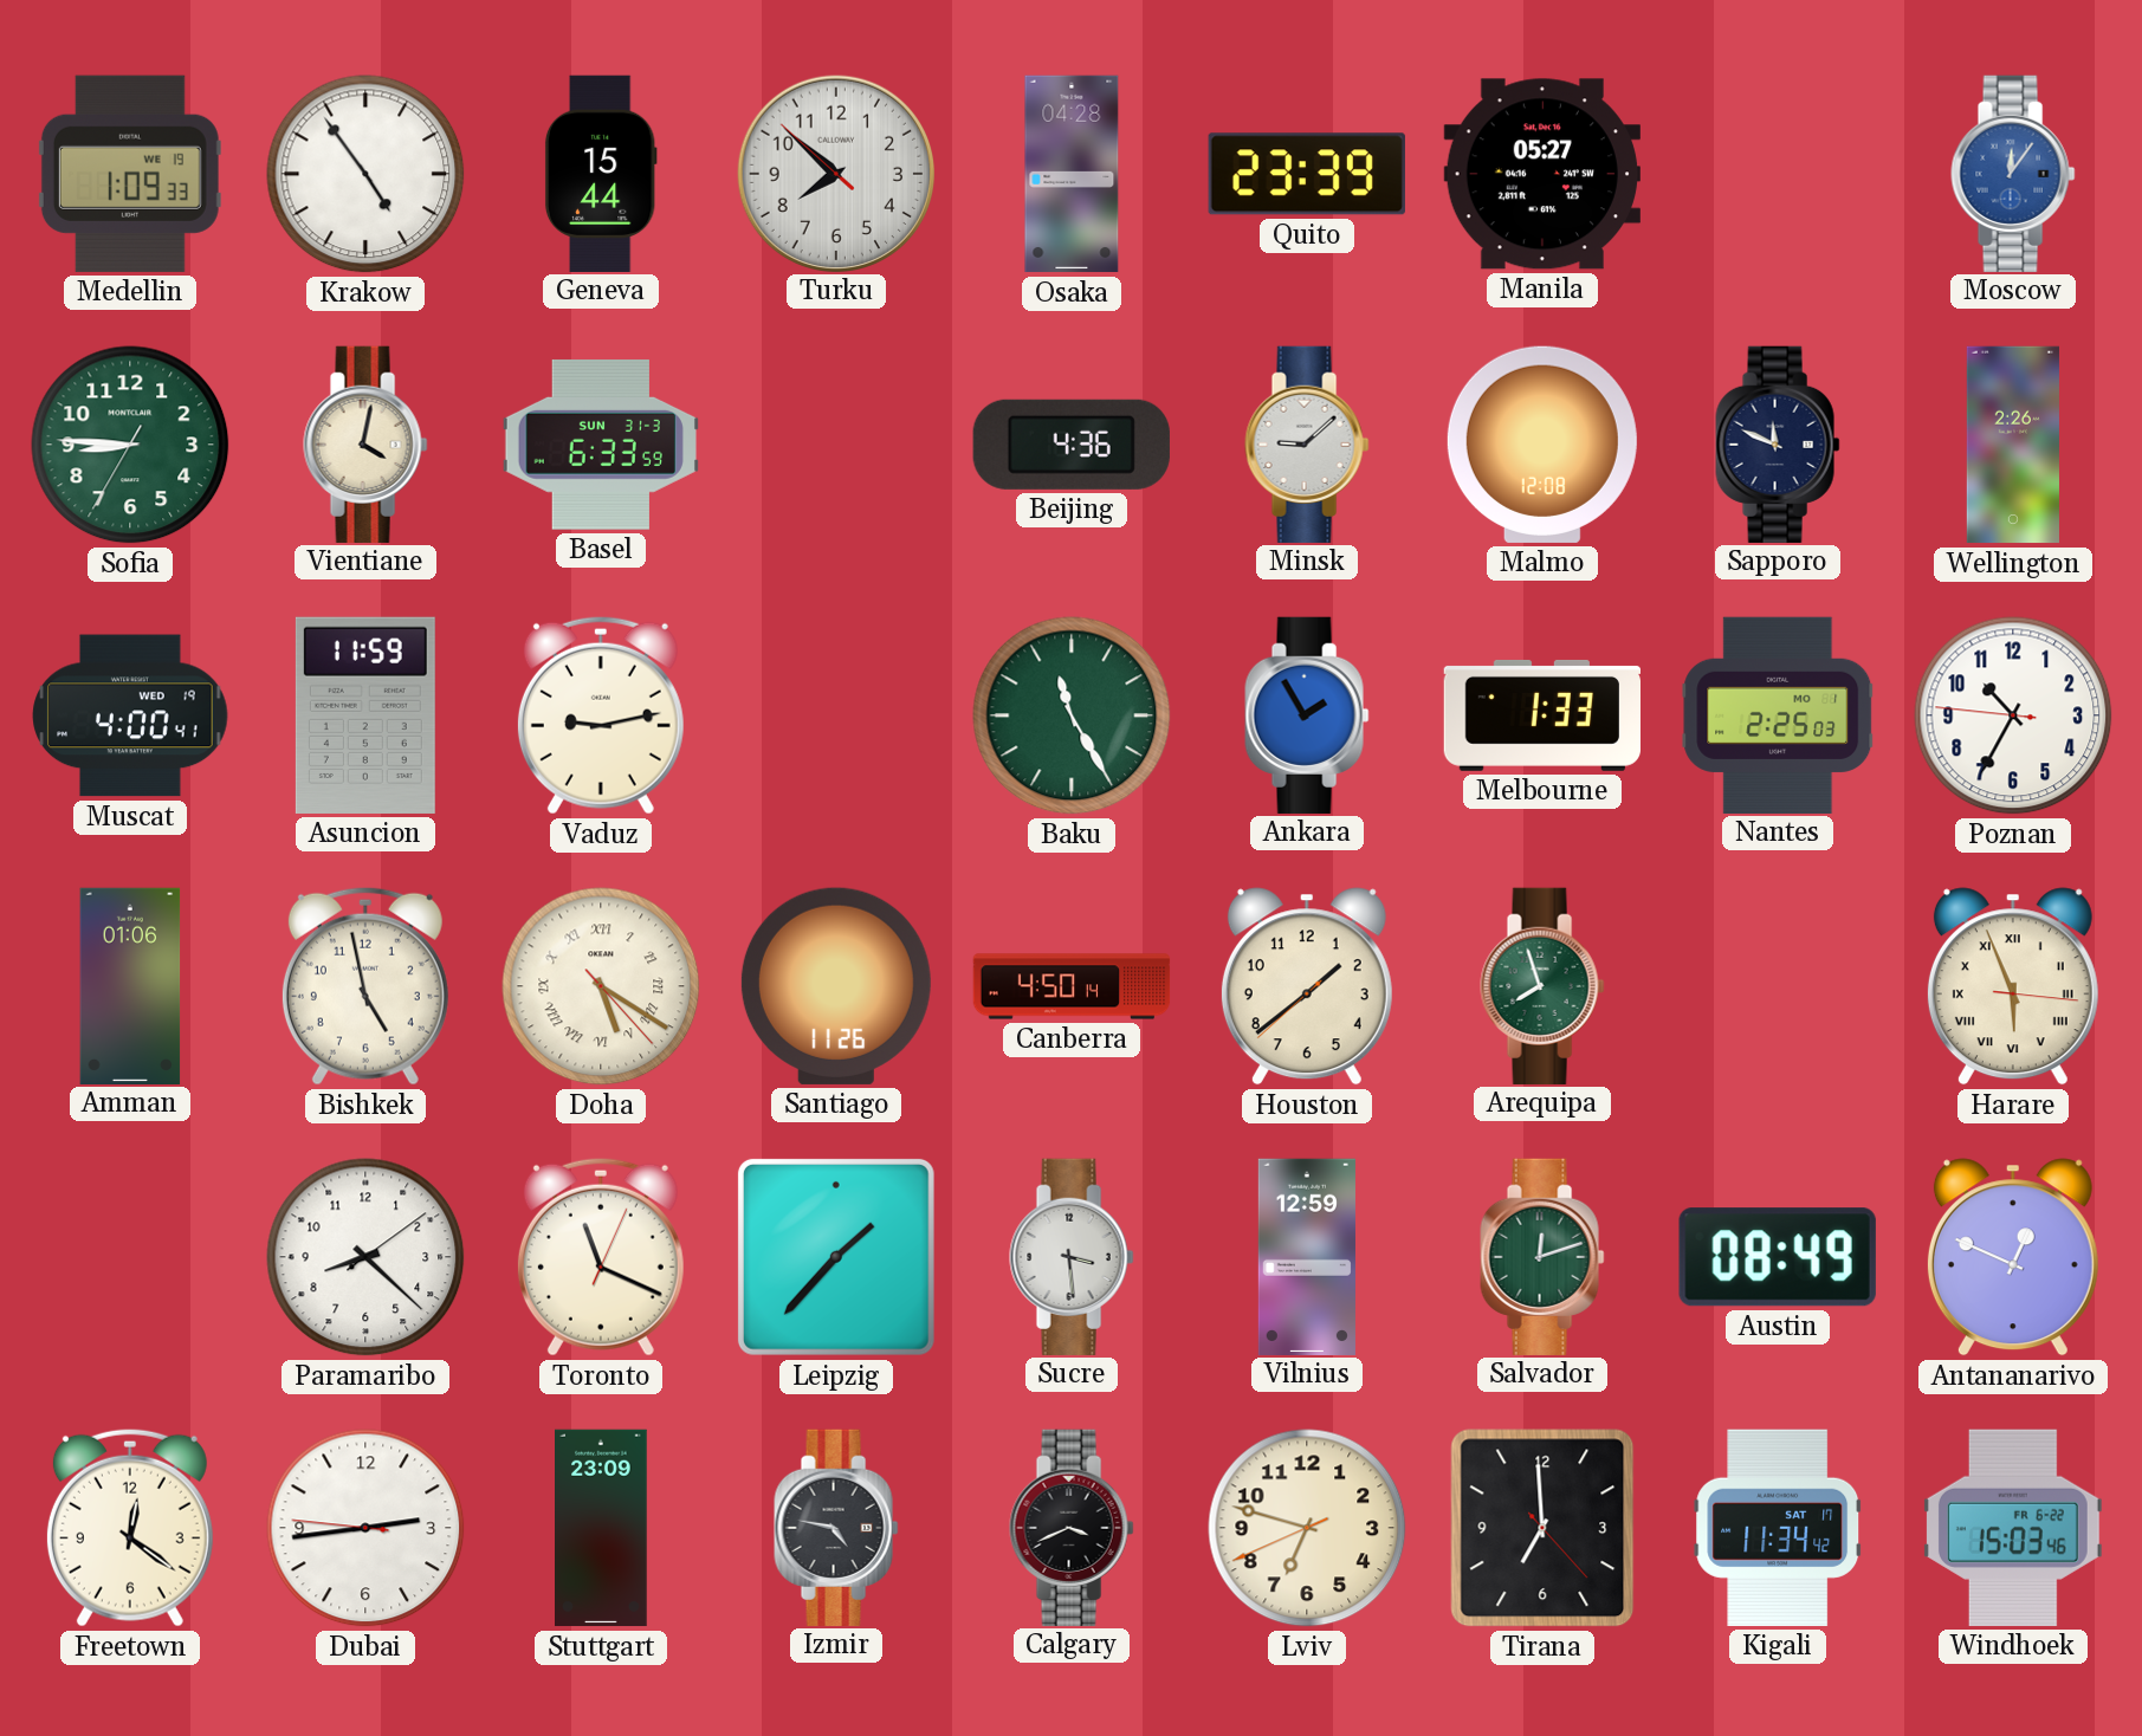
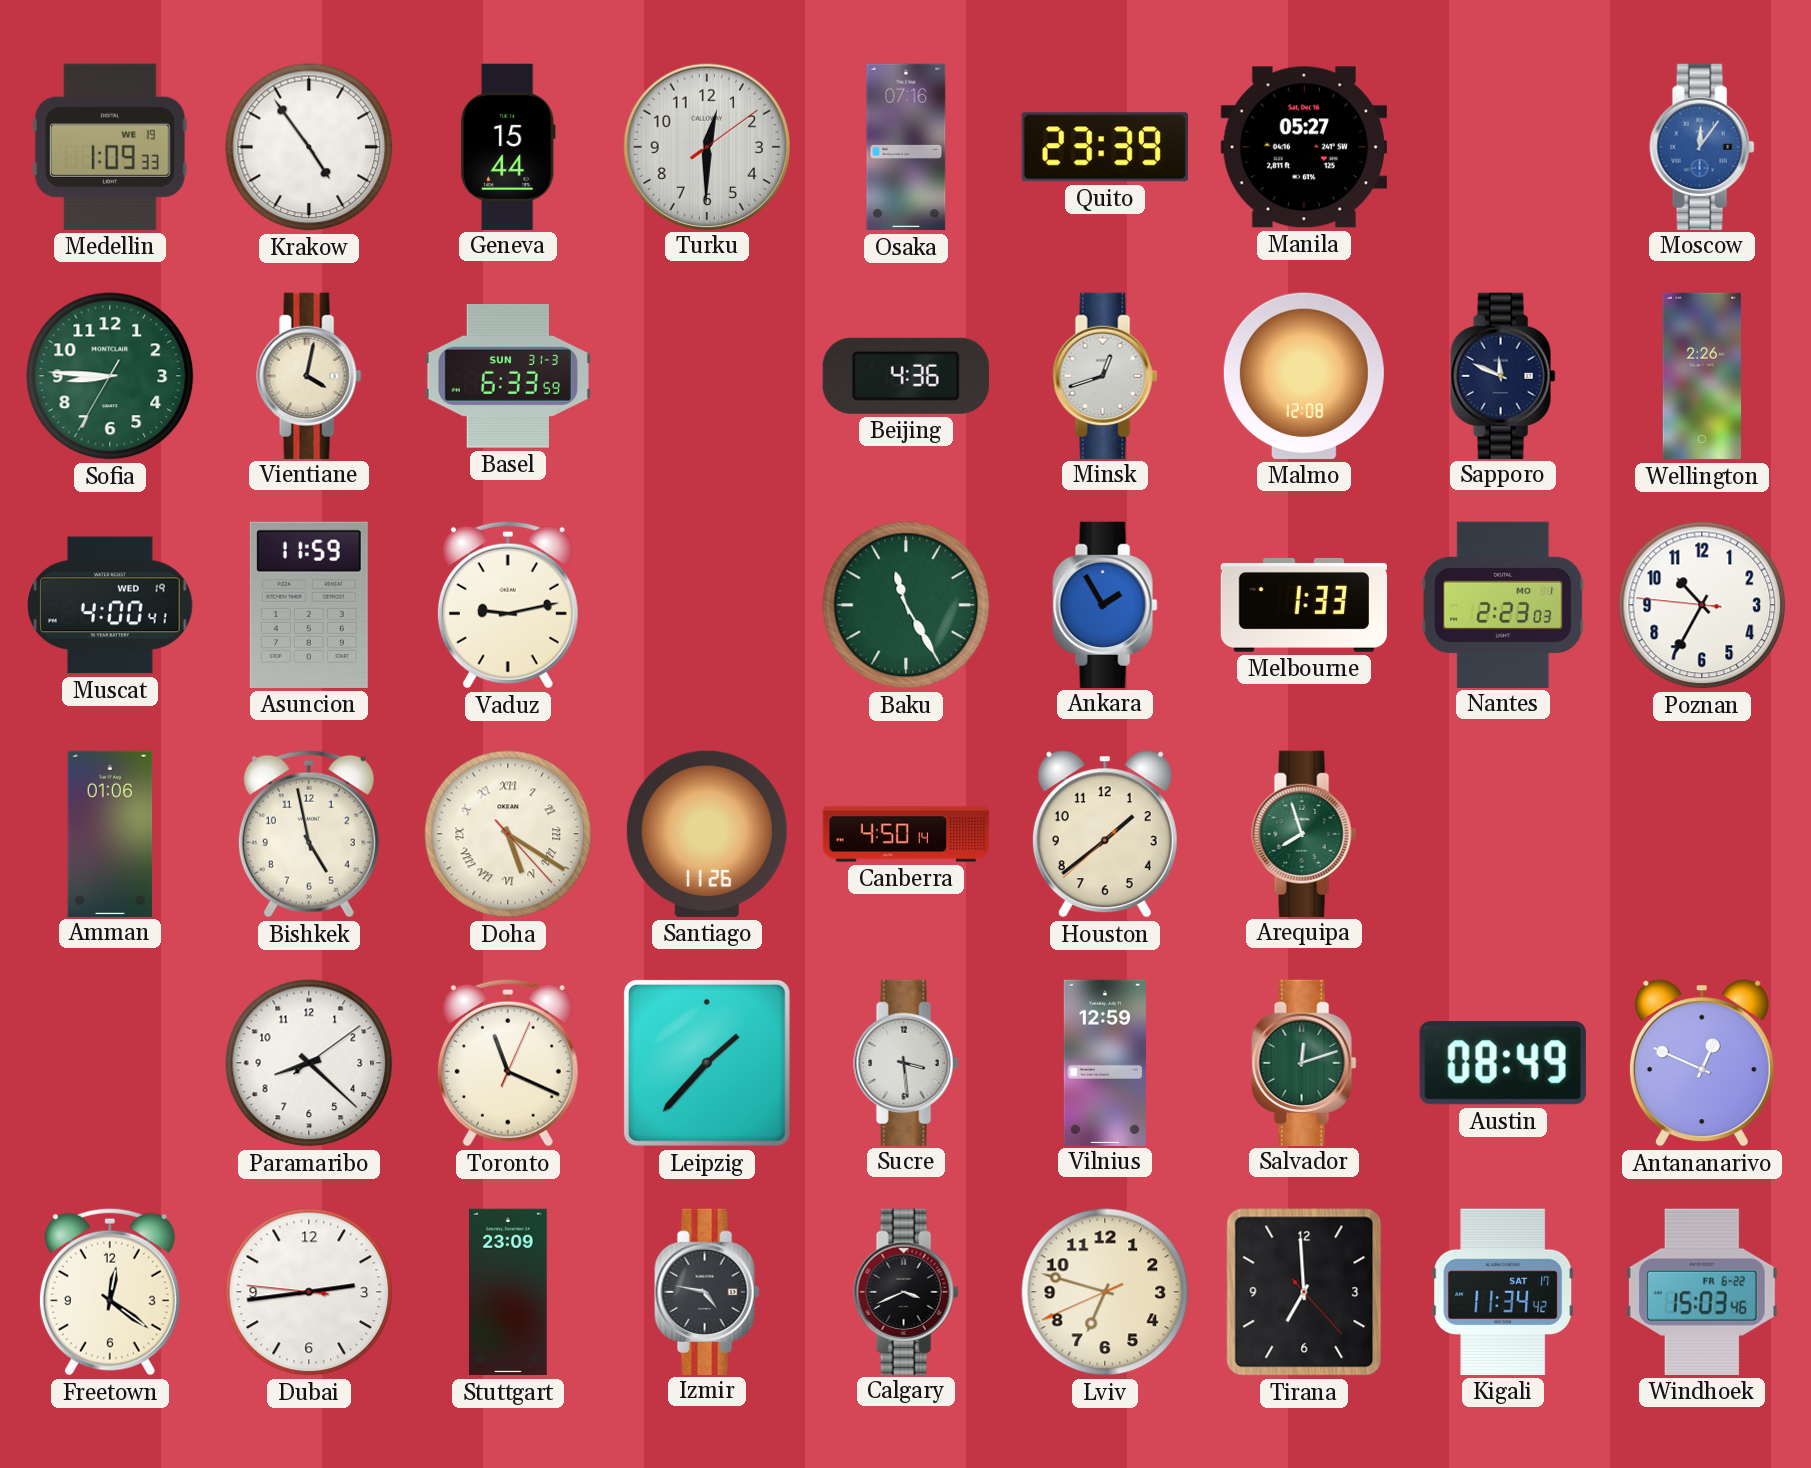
Turku: 7:51 -> 12:30 (706, 146)
Osaka: 04:28 -> 07:16 (906, 147)
Minsk: 9:08 -> 12:42 (1105, 375)
Nantes: 2:25 -> 2:23 (1503, 604)
Harare: 5:56 -> none (2013, 986)
